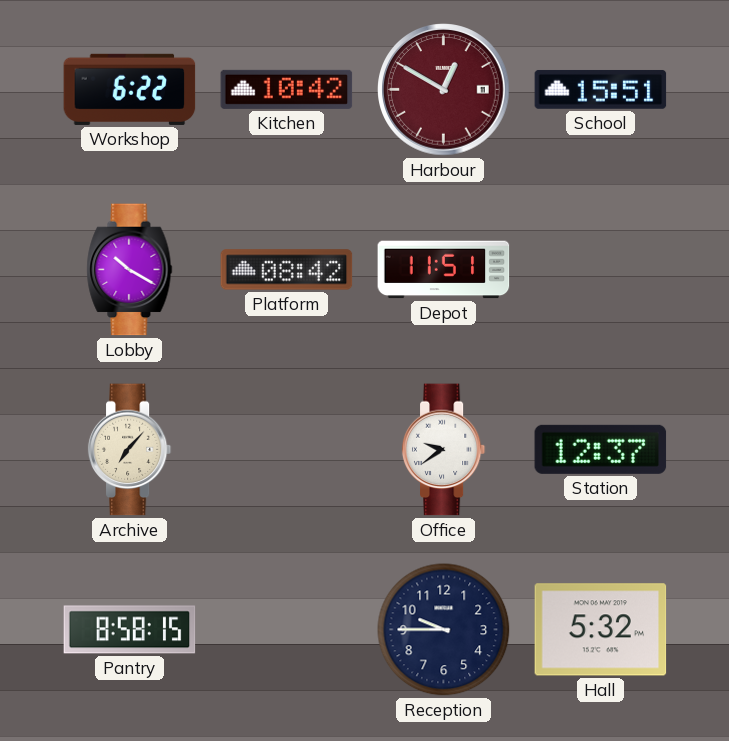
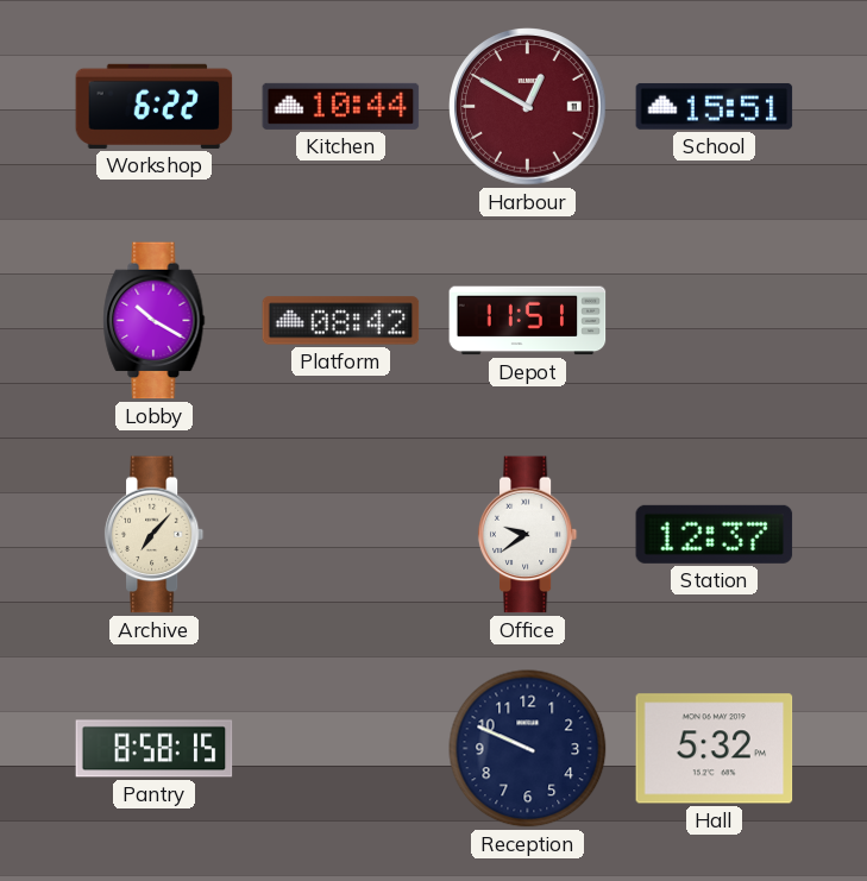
Kitchen: 10:42 -> 10:44 (341, 106)
Reception: 9:45 -> 9:49 (528, 749)
